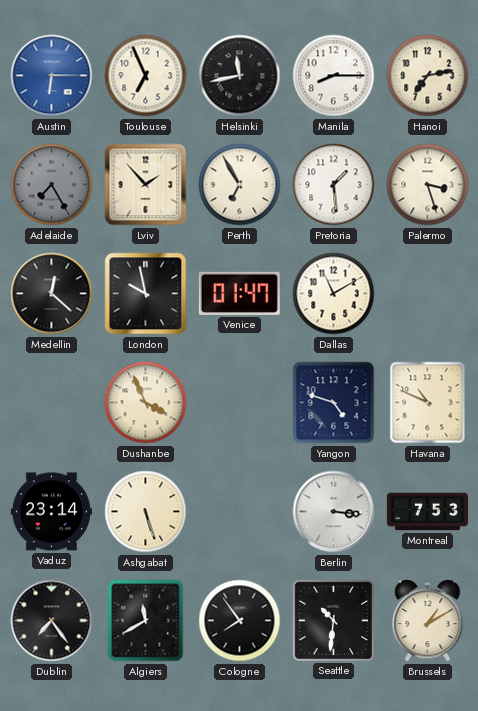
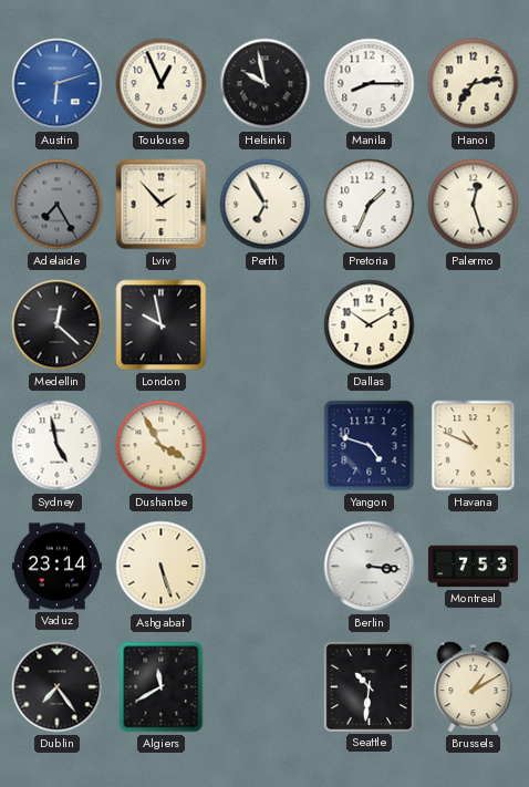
Austin: 6:15 -> 6:12 (58, 84)
Toulouse: 6:56 -> 12:56 (162, 84)
Helsinki: 11:43 -> 9:58 (266, 84)
Pretoria: 1:29 -> 1:34 (370, 205)
Palermo: 3:27 -> 12:27 (474, 205)
Venice: 01:47 -> none (239, 293)
Dallas: 11:10 -> 10:10 (370, 325)
Sydney: none -> 4:58 (58, 446)
Dushanbe: 3:56 -> 3:55 (162, 446)
Cologne: 7:54 -> none (240, 621)
